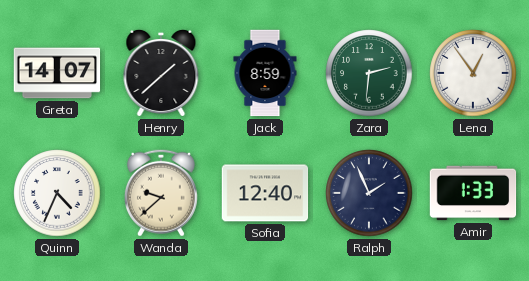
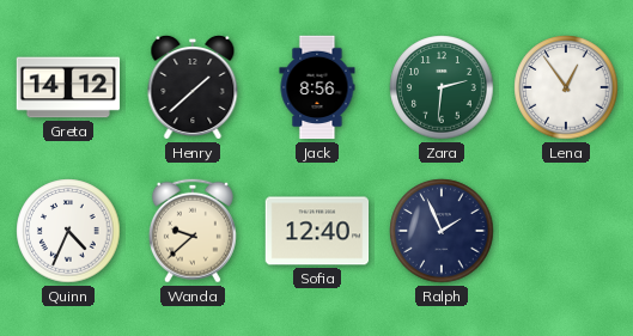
Greta: 14:07 -> 14:12 (68, 87)
Jack: 8:59 -> 8:56 (317, 87)
Amir: 1:33 -> none (473, 193)
